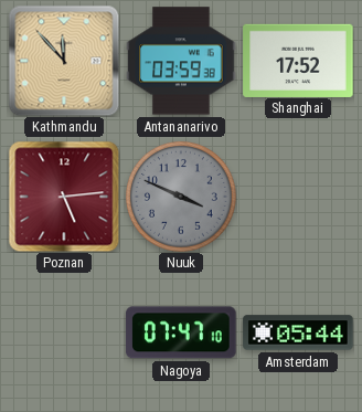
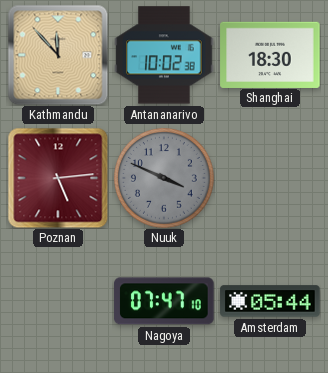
Antananarivo: 03:59 -> 10:02 (164, 55)
Shanghai: 17:52 -> 18:30 (270, 54)
